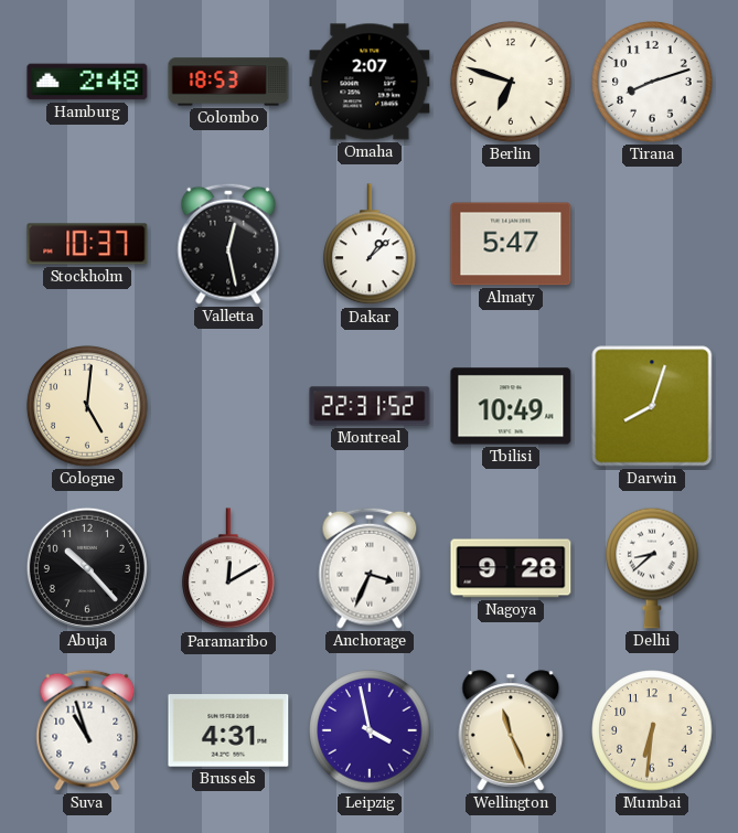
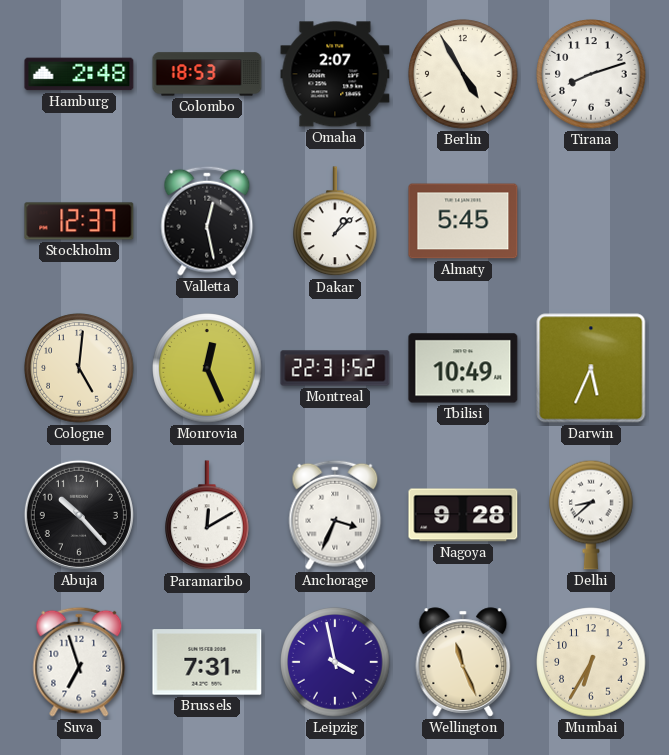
Berlin: 6:48 -> 4:55 (463, 74)
Stockholm: 10:37 -> 12:37 (79, 221)
Almaty: 5:47 -> 5:45 (463, 221)
Monrovia: none -> 12:26 (207, 368)
Darwin: 8:03 -> 5:34 (591, 368)
Suva: 10:57 -> 6:57 (79, 662)
Brussels: 4:31 -> 7:31 (207, 662)
Mumbai: 6:31 -> 6:35 (591, 662)
